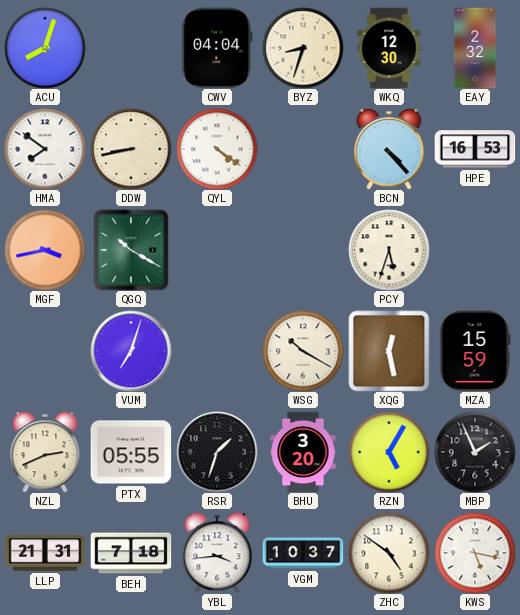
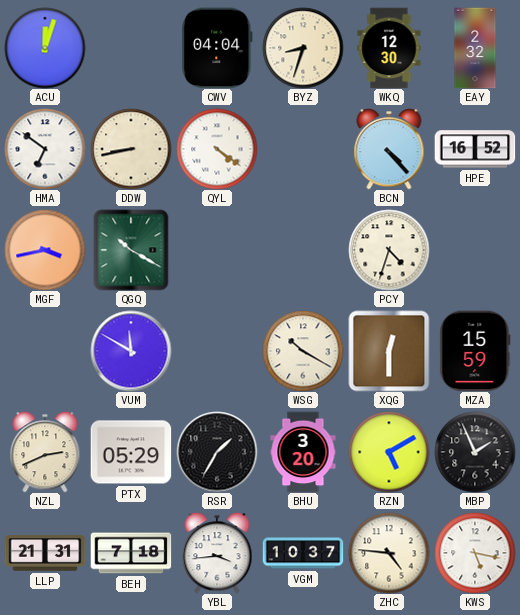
ACU: 8:03 -> 12:03 (45, 48)
HMA: 7:51 -> 6:51 (45, 149)
HPE: 16:53 -> 16:52 (475, 149)
PCY: 5:33 -> 4:33 (389, 250)
VUM: 7:03 -> 11:50 (131, 351)
XQG: 12:28 -> 12:30 (389, 351)
PTX: 05:55 -> 05:29 (131, 452)
RSR: 1:33 -> 1:35 (217, 452)
RZN: 5:05 -> 5:10 (389, 452)
ZHC: 4:51 -> 4:46 (389, 553)
